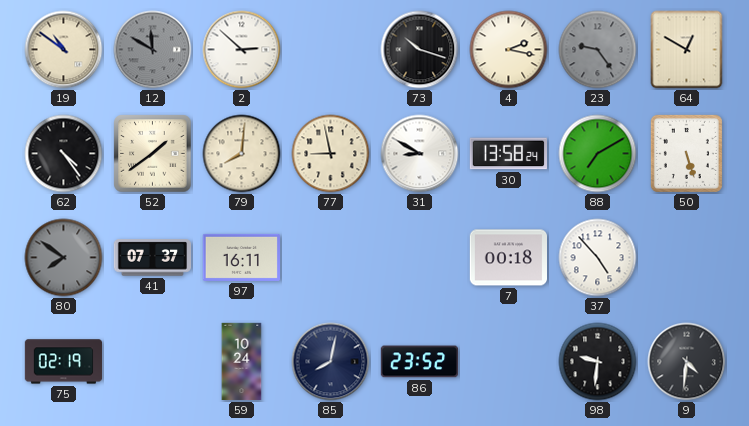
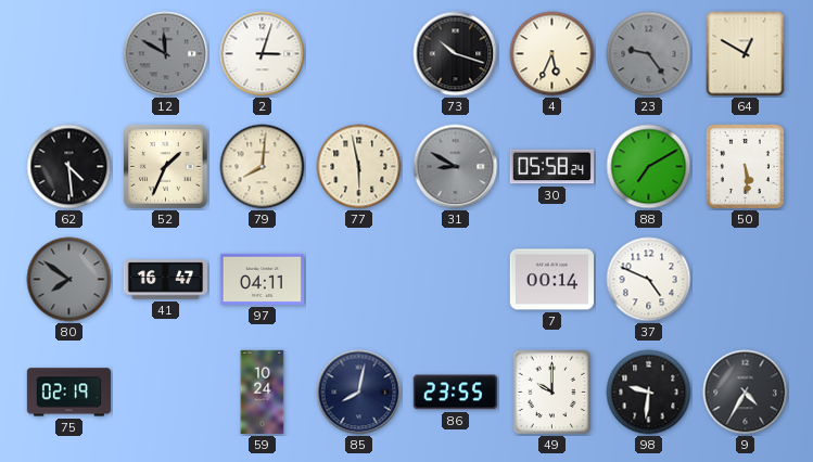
19: 10:51 -> none (64, 50)
2: 2:52 -> 3:03 (263, 54)
4: 2:17 -> 5:34 (552, 54)
62: 4:24 -> 4:29 (69, 167)
52: 1:39 -> 1:34 (166, 167)
77: 8:58 -> 5:58 (359, 167)
31 dial: white -> grey (456, 167)
30: 13:58 -> 05:58 (551, 167)
50: 5:27 -> 5:29 (745, 166)
41: 07:37 -> 16:47 (166, 280)
97: 16:11 -> 04:11 (262, 279)
7: 00:18 -> 00:14 (551, 280)
37: 4:53 -> 4:49 (649, 280)
86: 23:52 -> 23:55 (455, 393)
49: none -> 10:00 (552, 393)
9: 4:31 -> 4:35 (746, 393)
